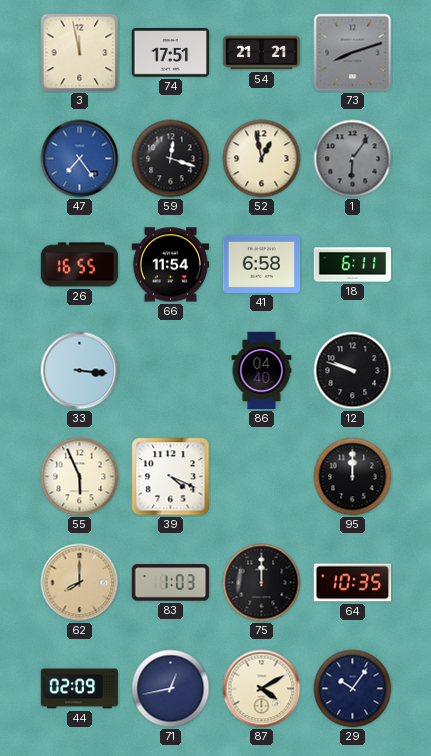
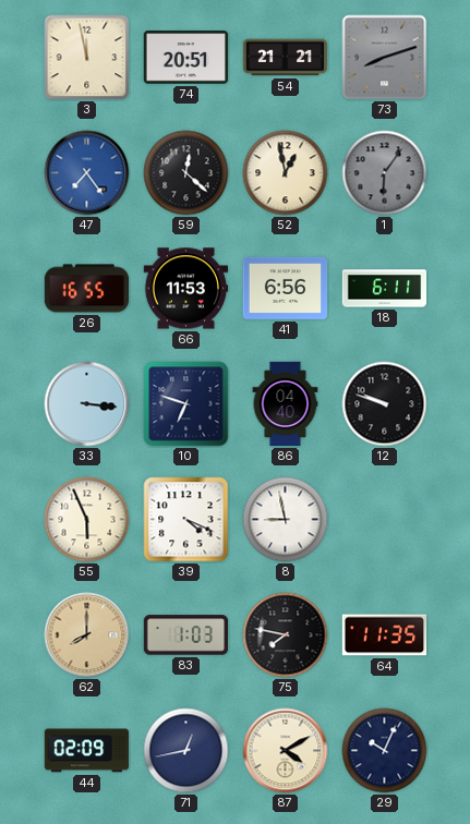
74: 17:51 -> 20:51 (186, 58)
59: 12:18 -> 12:22 (186, 173)
66: 11:54 -> 11:53 (186, 289)
41: 6:58 -> 6:56 (286, 288)
10: none -> 6:48 (186, 404)
8: none -> 8:58 (286, 520)
95: 12:00 -> none (353, 477)
75: 12:00 -> 7:47 (286, 635)
64: 10:35 -> 11:35 (385, 635)
29: 10:06 -> 10:04 (385, 751)
